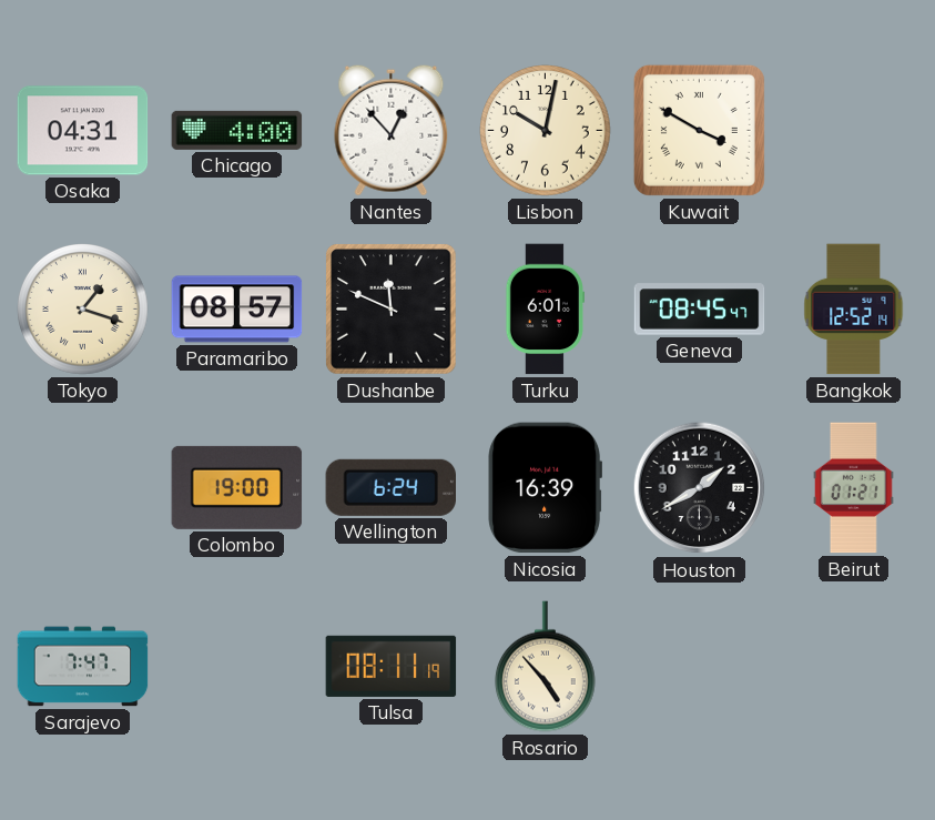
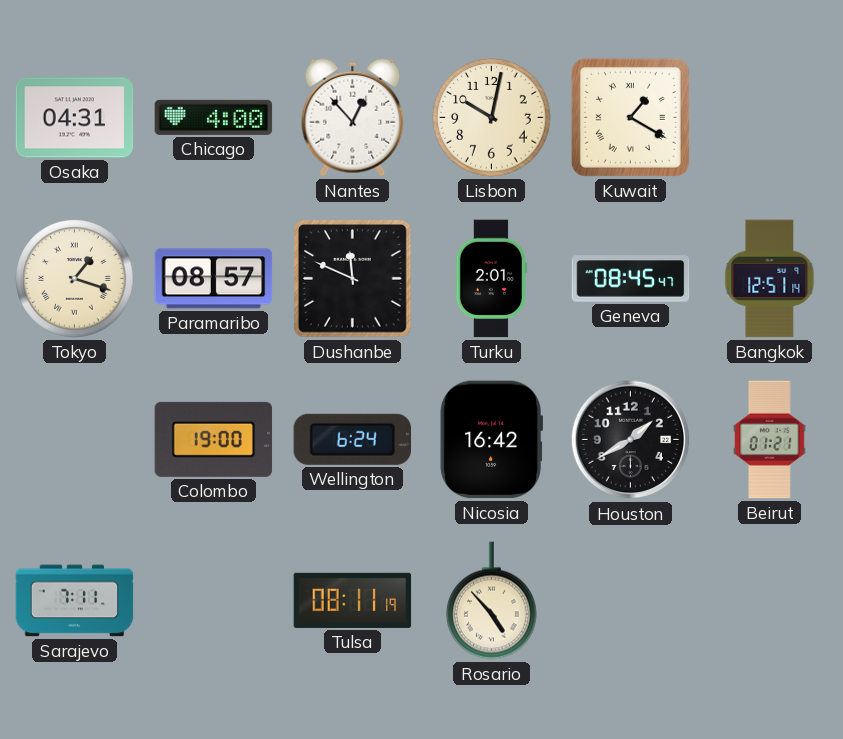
Kuwait: 3:50 -> 1:20 (630, 117)
Turku: 6:01 -> 2:01 (491, 279)
Bangkok: 12:52 -> 12:51 (770, 279)
Nicosia: 16:39 -> 16:42 (491, 440)
Sarajevo: 7:47 -> 7:11 (75, 601)
